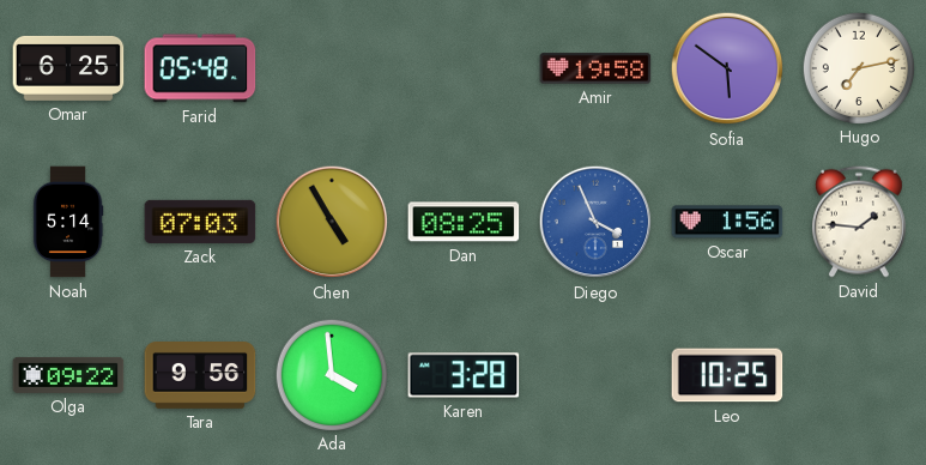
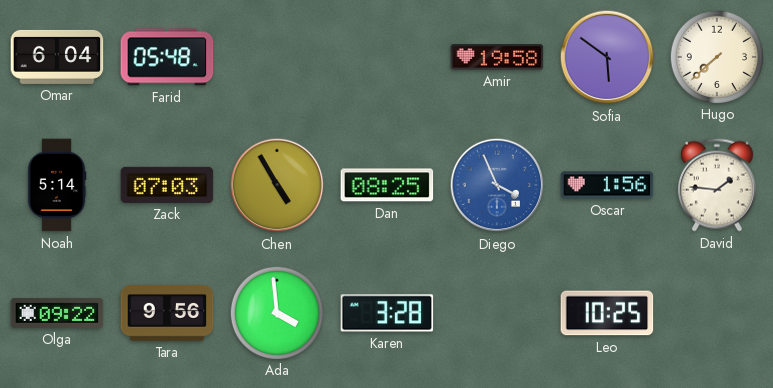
Omar: 6:25 -> 6:04 (57, 57)
Hugo: 7:13 -> 7:38 (716, 56)
